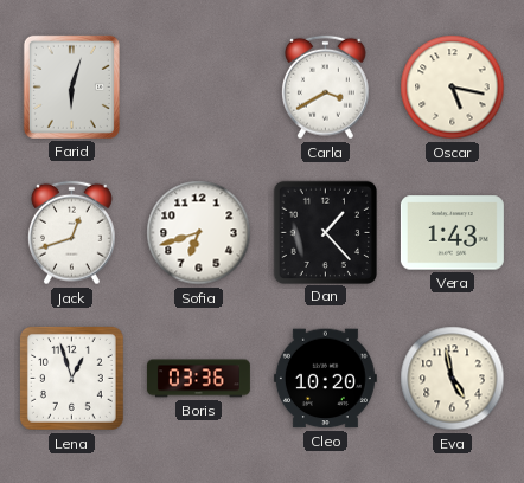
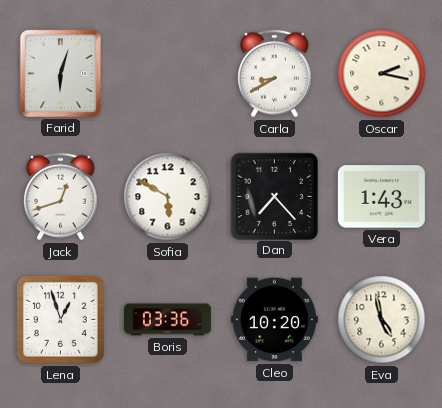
Carla: 3:40 -> 8:40 (275, 74)
Oscar: 5:17 -> 2:17 (382, 74)
Sofia: 6:42 -> 5:50 (168, 197)
Dan: 1:23 -> 7:23 (274, 196)
